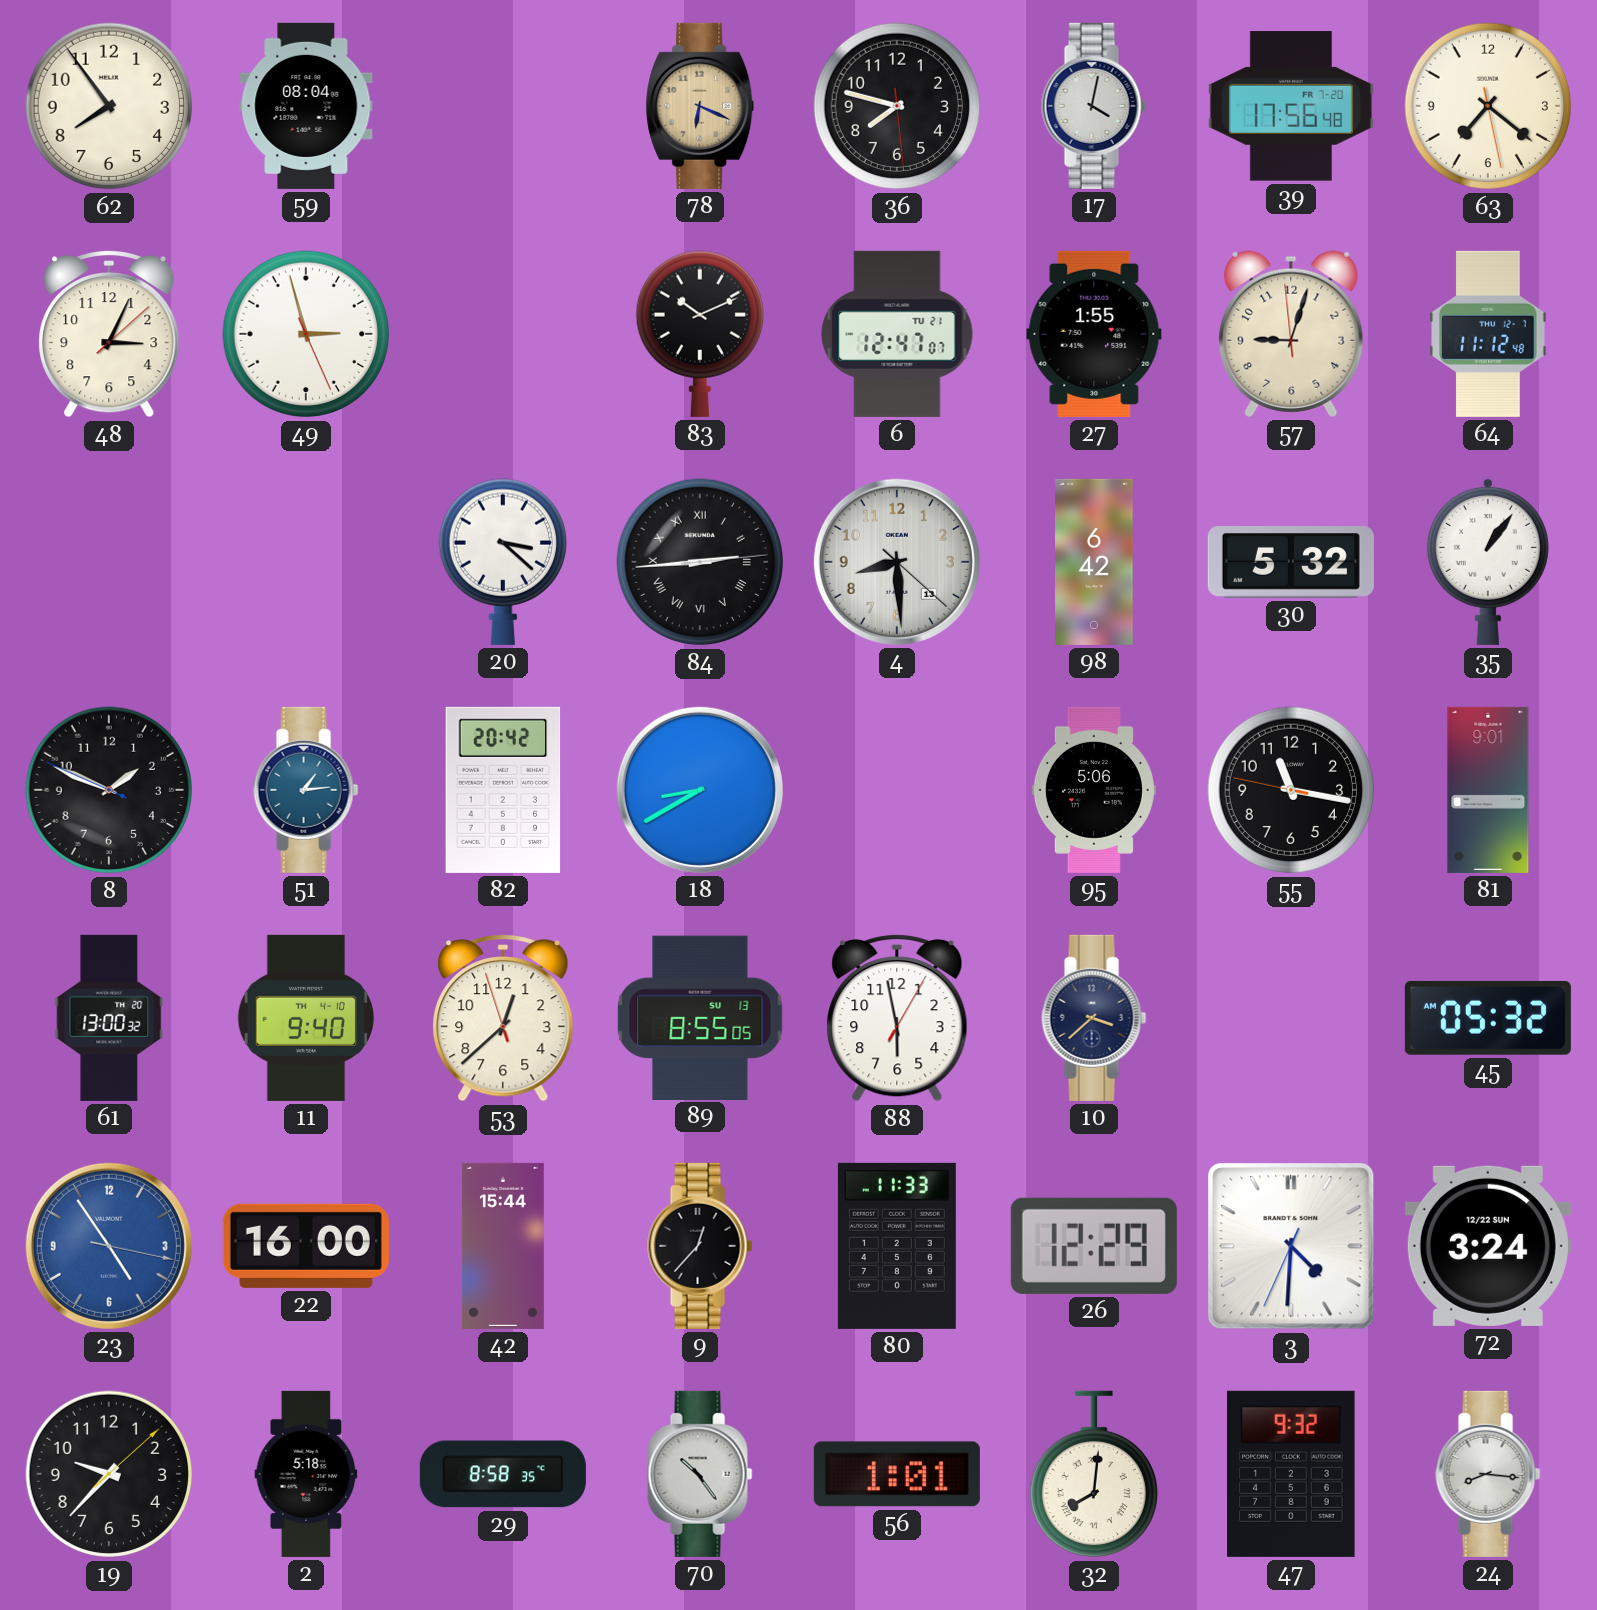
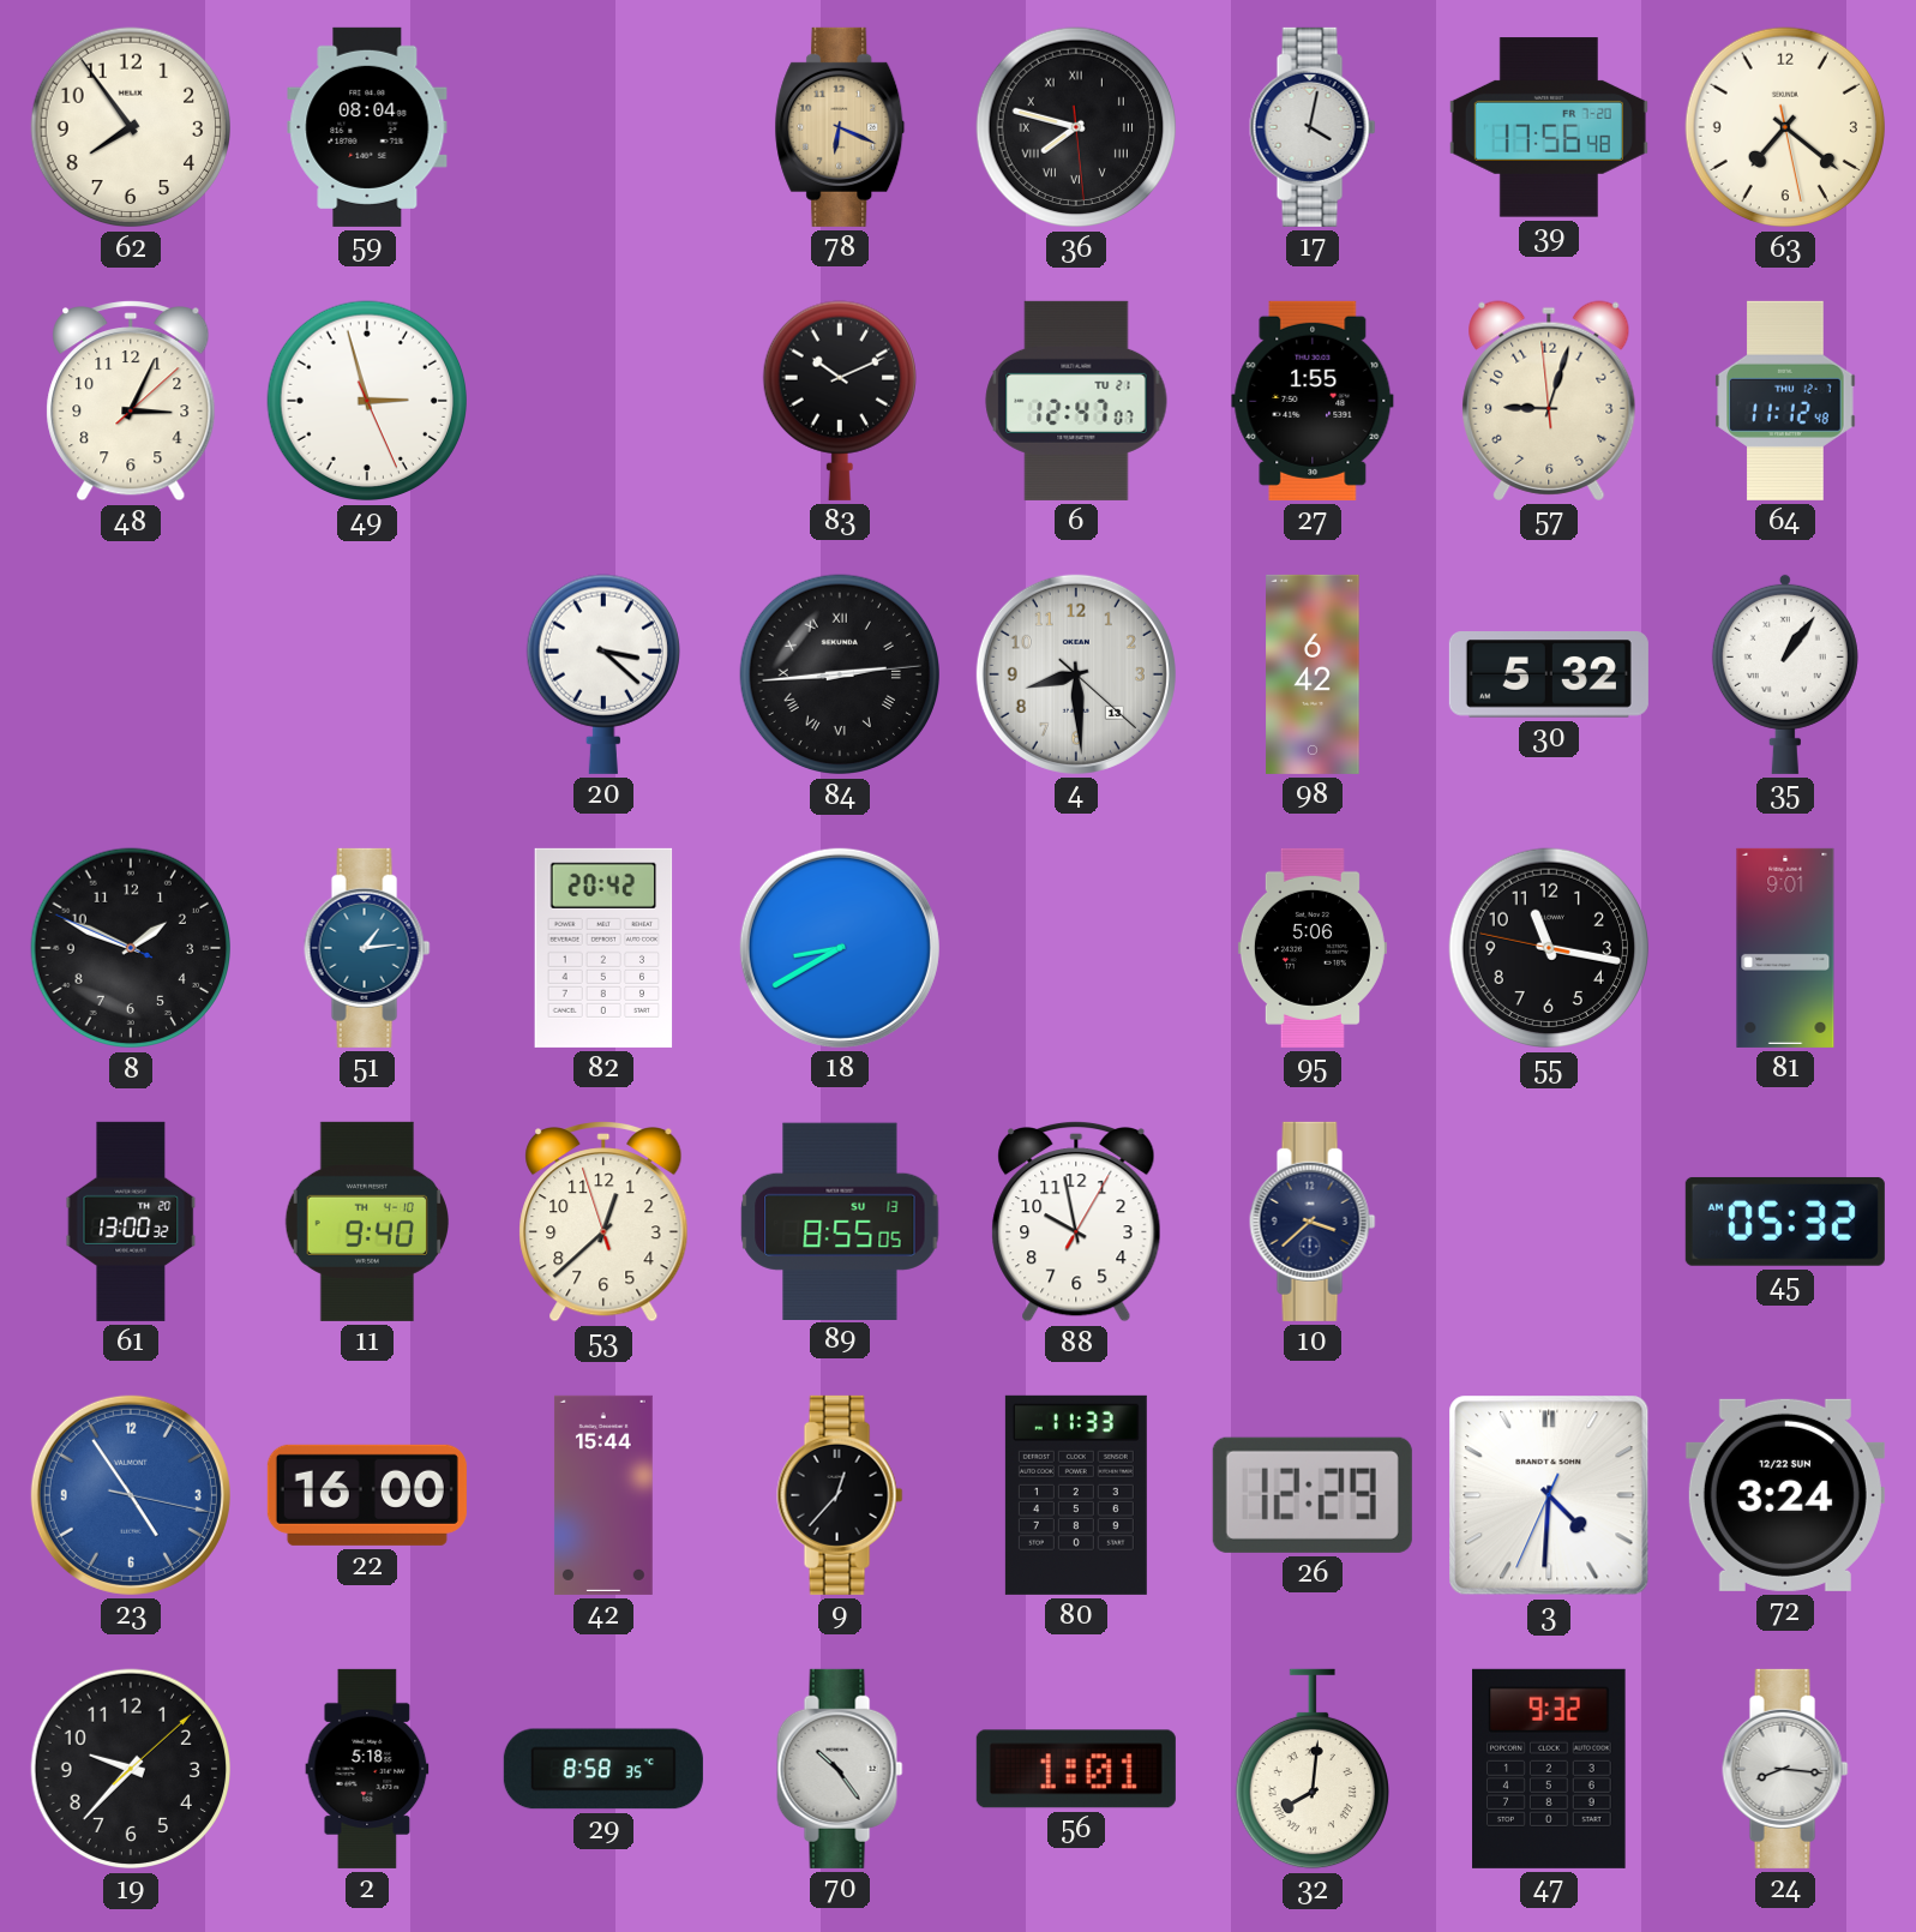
36 numerals: Arabic -> Roman (1076, 127)
88: 5:58 -> 9:58 (1076, 1222)
